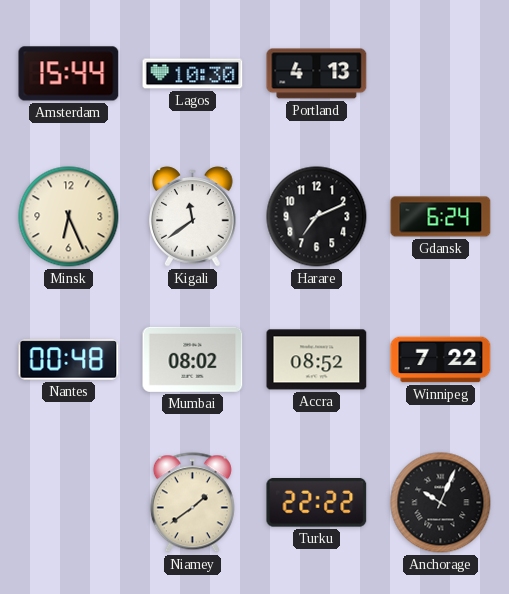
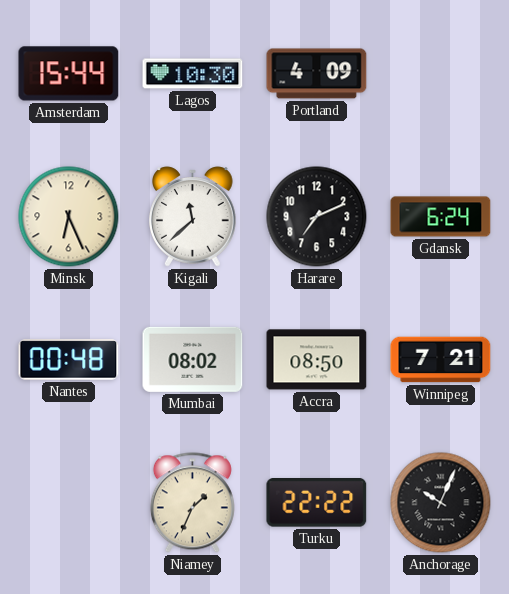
Portland: 4:13 -> 4:09 (317, 74)
Kigali: 11:39 -> 11:38 (193, 217)
Accra: 08:52 -> 08:50 (317, 360)
Winnipeg: 7:22 -> 7:21 (441, 360)
Niamey: 1:39 -> 1:34 (192, 503)
